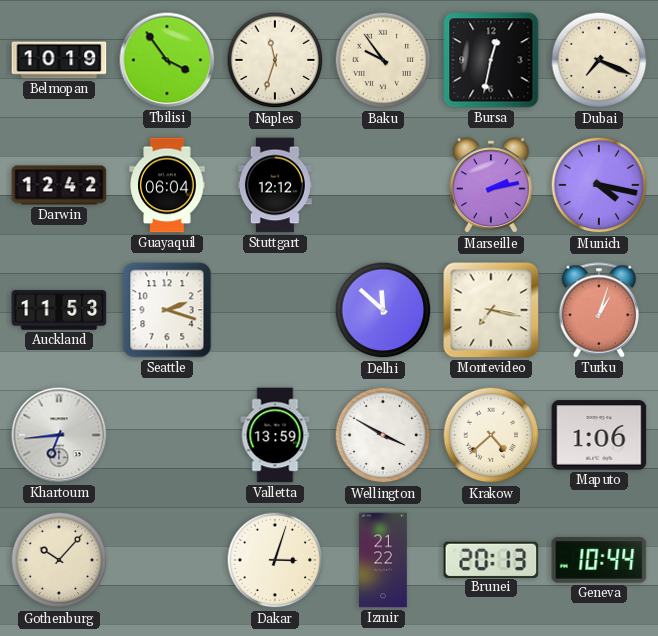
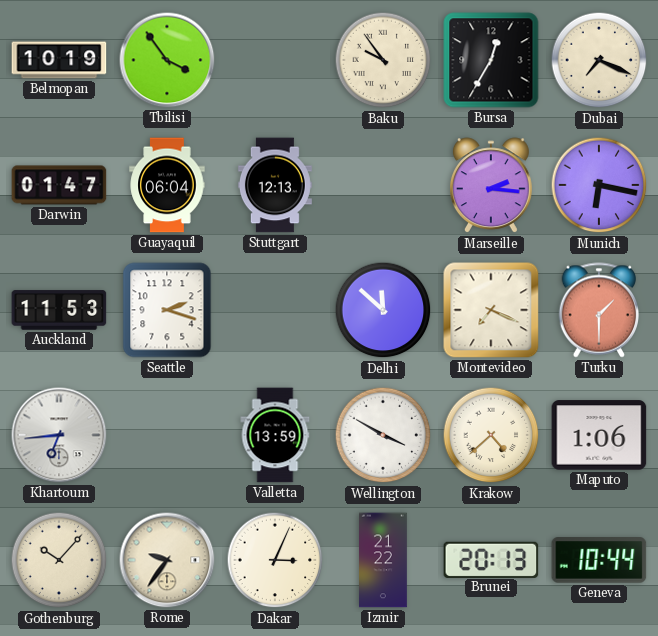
Naples: 11:33 -> none (275, 60)
Bursa: 12:32 -> 12:35 (491, 60)
Darwin: 12:42 -> 01:47 (59, 185)
Stuttgart: 12:12 -> 12:13 (275, 185)
Marseille: 2:13 -> 2:16 (491, 186)
Munich: 4:17 -> 6:17 (599, 185)
Montevideo: 7:17 -> 7:19 (491, 310)
Turku: 1:03 -> 1:30 (598, 310)
Rome: none -> 9:36 (167, 560)
Dakar: 3:03 -> 3:04 (275, 560)
